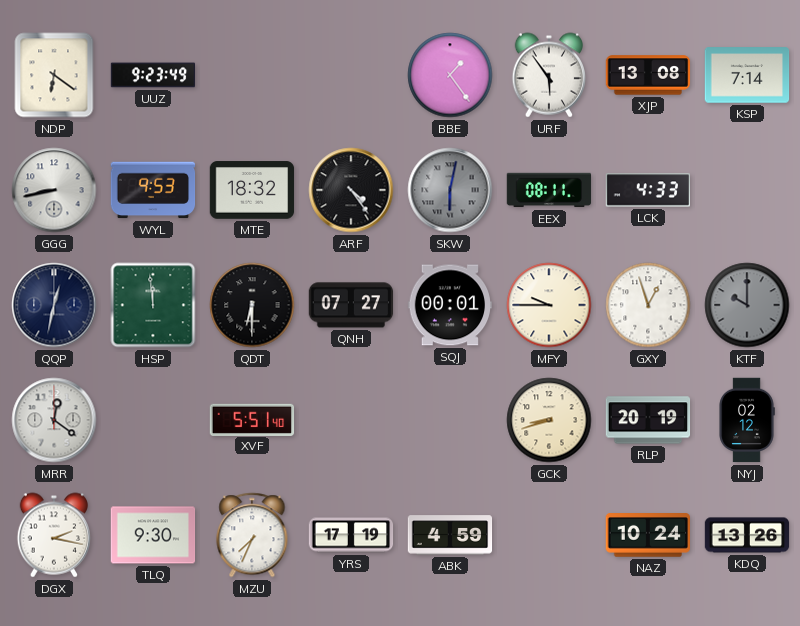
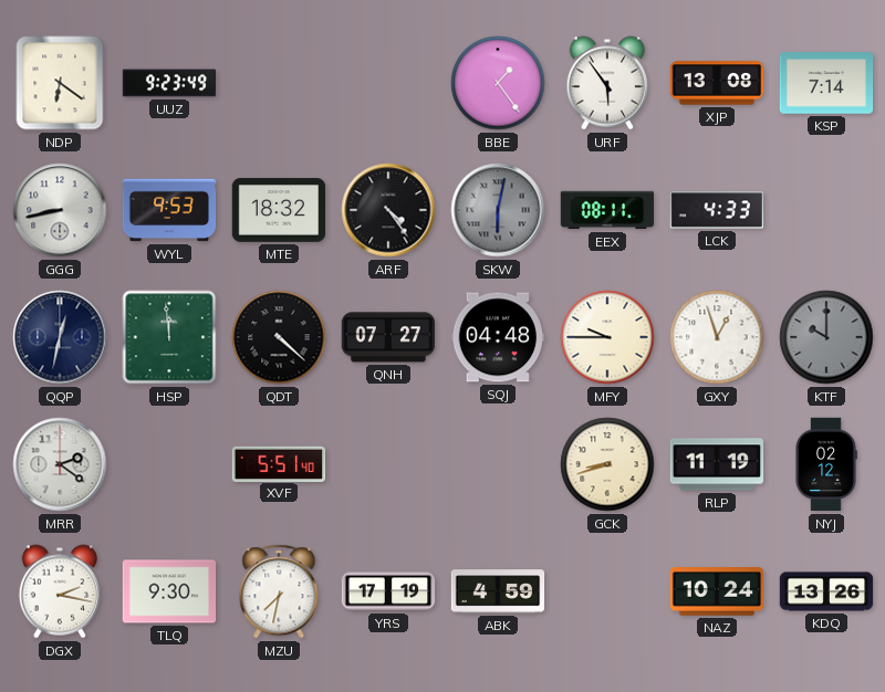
QDT: 6:30 -> 4:22 (279, 337)
SQJ: 00:01 -> 04:48 (498, 337)
MRR: 12:21 -> 2:21 (60, 464)
RLP: 20:19 -> 11:19 (717, 464)
MZU: 7:34 -> 7:32 (279, 591)
